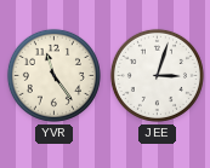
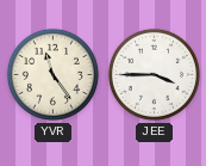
JEE: 3:03 -> 3:45 (154, 74)
